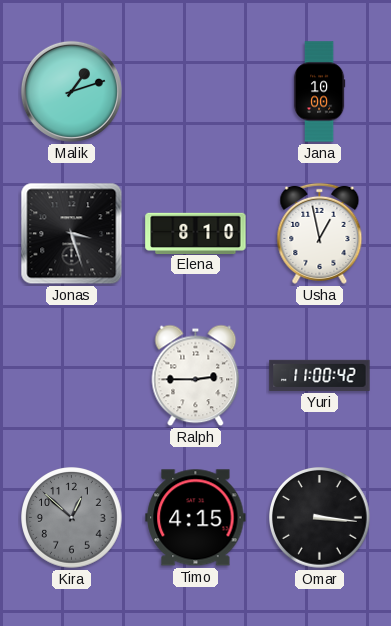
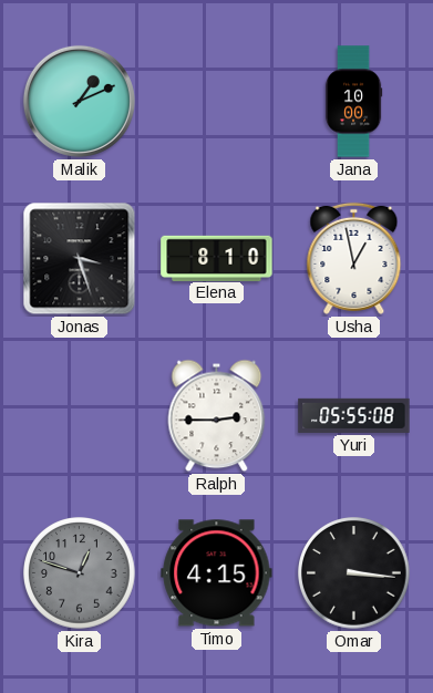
Malik: 1:12 -> 1:11 (79, 101)
Yuri: 11:00 -> 05:55 (354, 415)
Kira: 12:52 -> 12:48 (80, 573)
